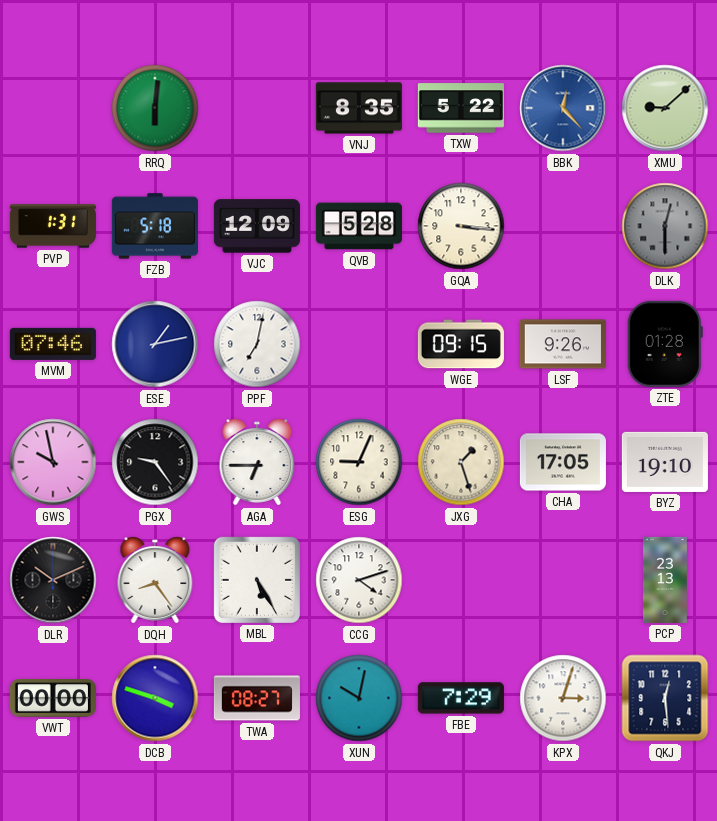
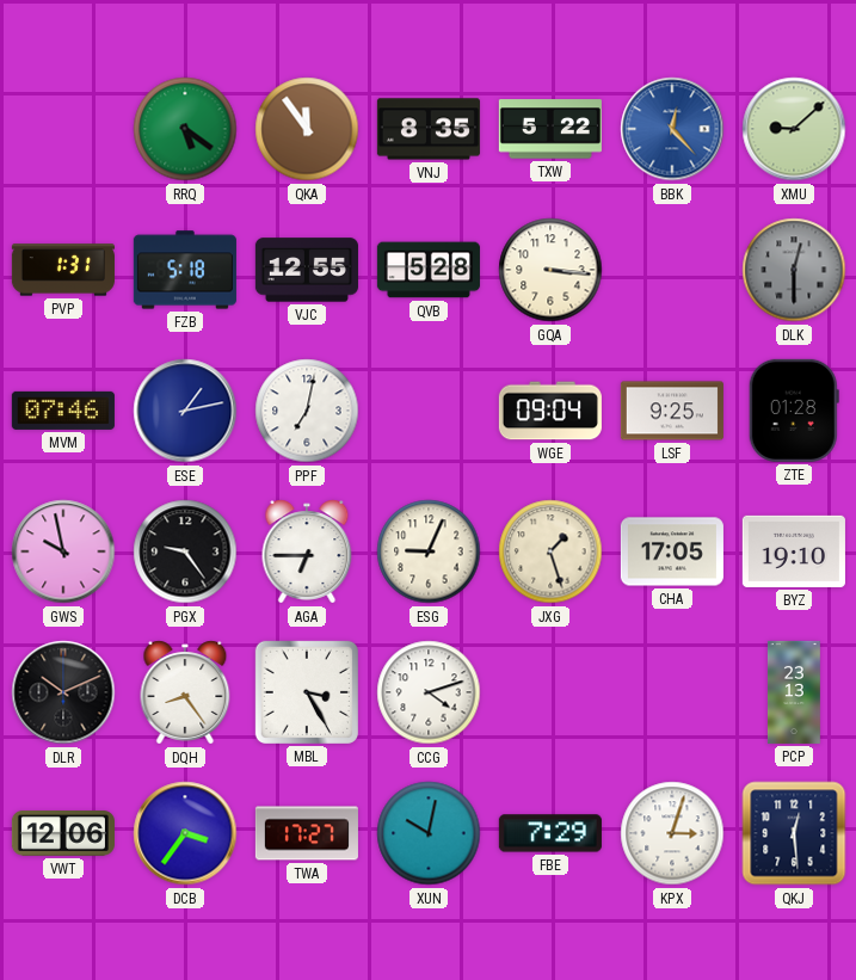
RRQ: 6:01 -> 5:21 (185, 129)
QKA: none -> 11:54 (307, 129)
VJC: 12:09 -> 12:55 (307, 270)
WGE: 09:15 -> 09:04 (550, 411)
LSF: 9:26 -> 9:25 (672, 411)
MBL: 5:25 -> 3:25 (307, 692)
VWT: 00:00 -> 12:06 (63, 834)
DCB: 3:48 -> 3:36 (185, 833)
TWA: 08:27 -> 17:27 (307, 833)
